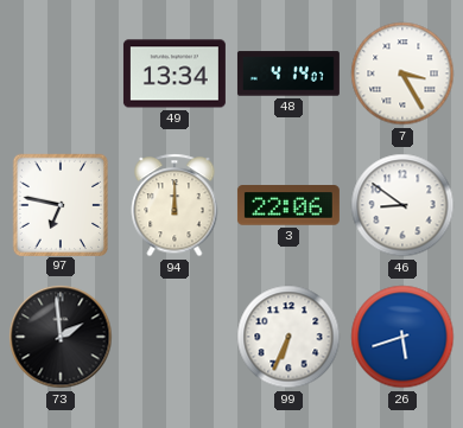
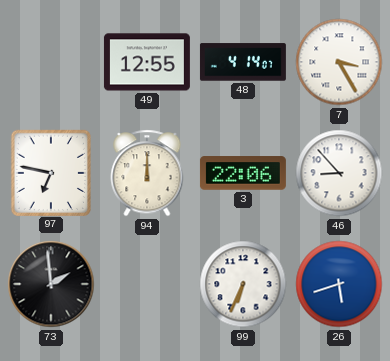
49: 13:34 -> 12:55 (147, 62)
46: 8:51 -> 8:53 (339, 173)
